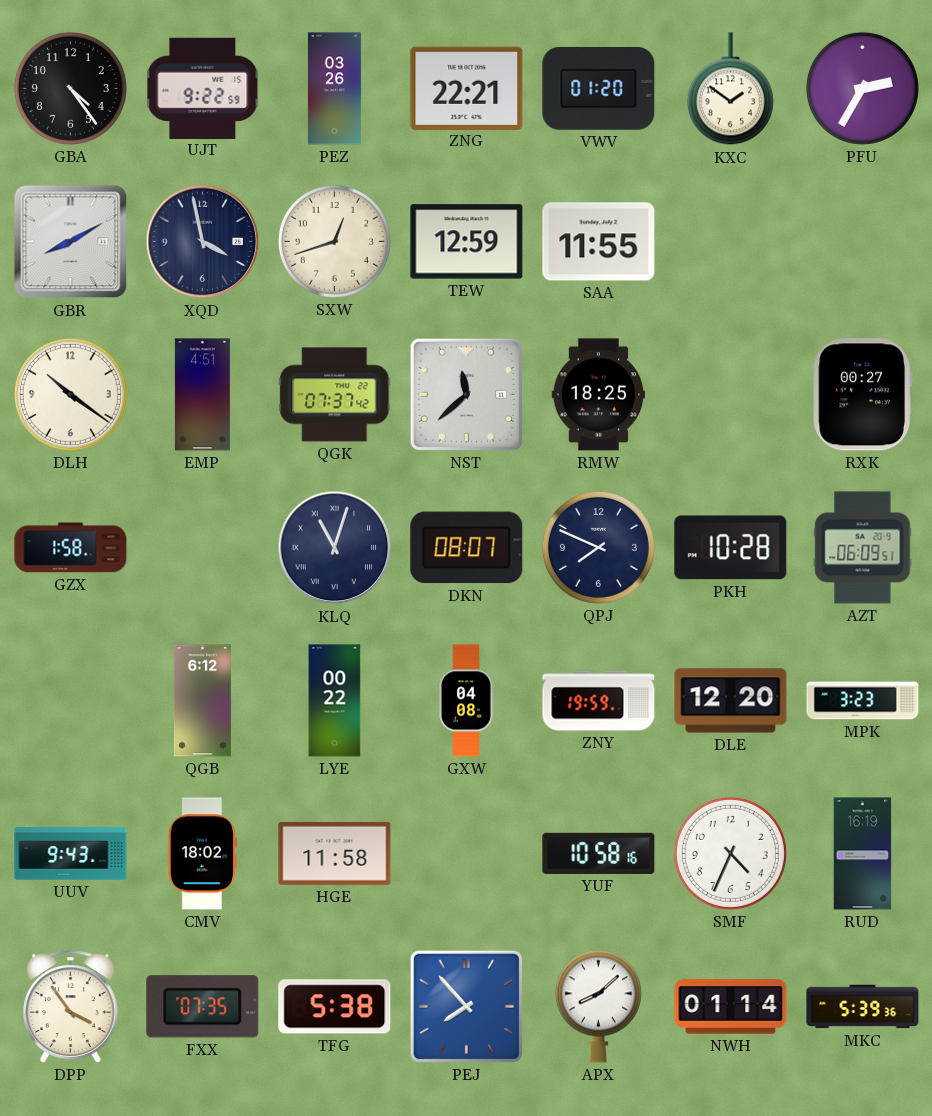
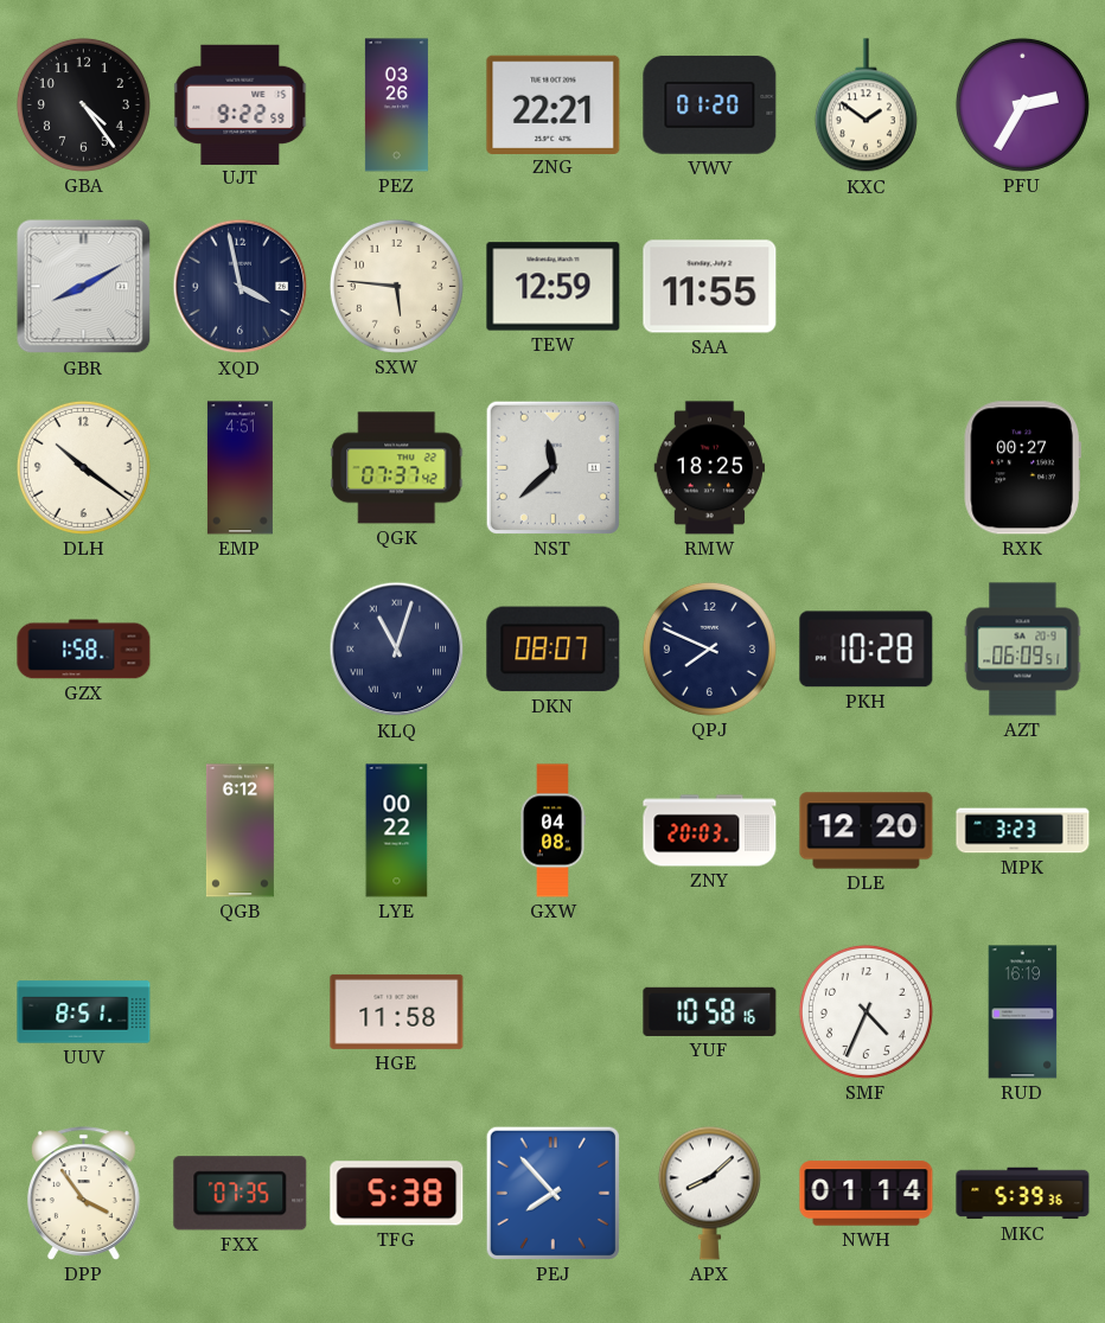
SXW: 12:42 -> 5:46 (396, 286)
ZNY: 19:59 -> 20:03 (710, 831)
UUV: 9:43 -> 8:51 (84, 1012)
CMV: 18:02 -> none (202, 854)
